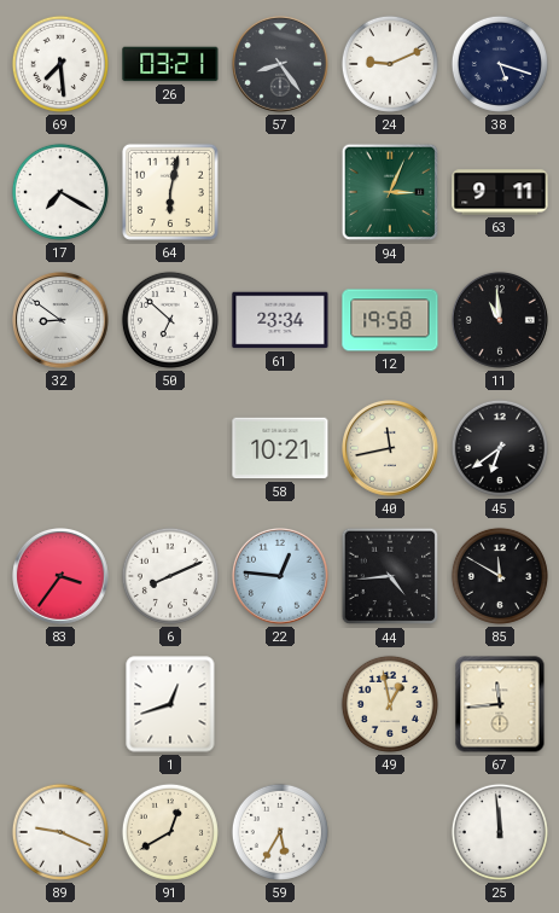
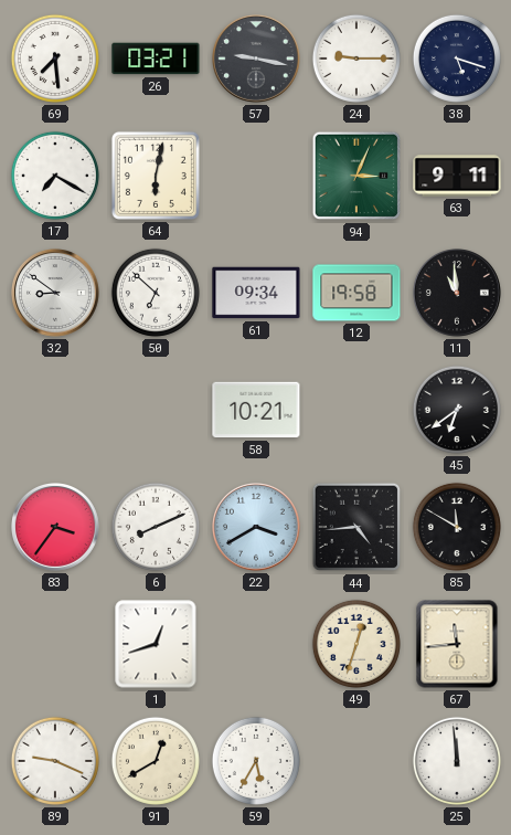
57: 8:24 -> 9:17 (257, 60)
24: 9:11 -> 9:15 (356, 59)
61: 23:34 -> 09:34 (256, 293)
40: 11:43 -> none (391, 449)
22: 12:46 -> 3:40 (257, 528)
49: 12:58 -> 12:33 (356, 644)
